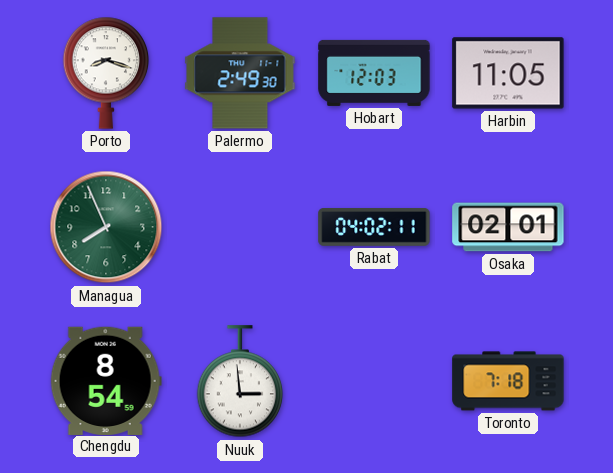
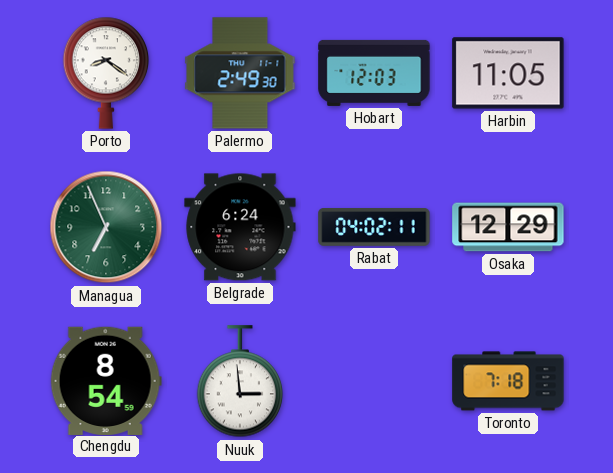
Porto: 8:18 -> 8:21 (106, 73)
Managua: 7:56 -> 6:56 (106, 227)
Belgrade: none -> 6:24 (240, 227)
Osaka: 02:01 -> 12:29 (508, 227)
